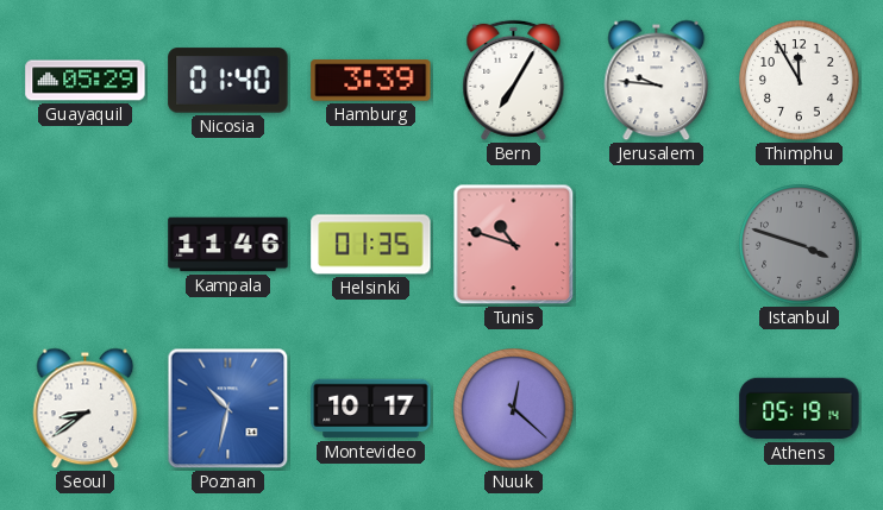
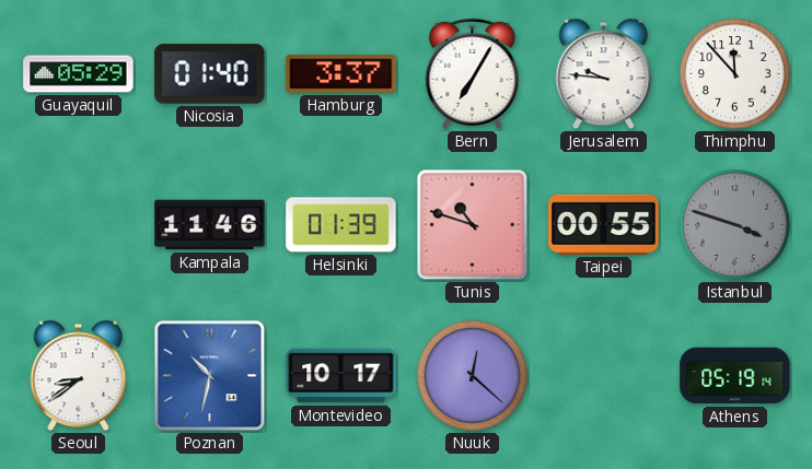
Hamburg: 3:39 -> 3:37 (341, 74)
Thimphu: 11:55 -> 11:53 (735, 74)
Helsinki: 01:35 -> 01:39 (341, 225)
Taipei: none -> 00:55 (604, 224)
